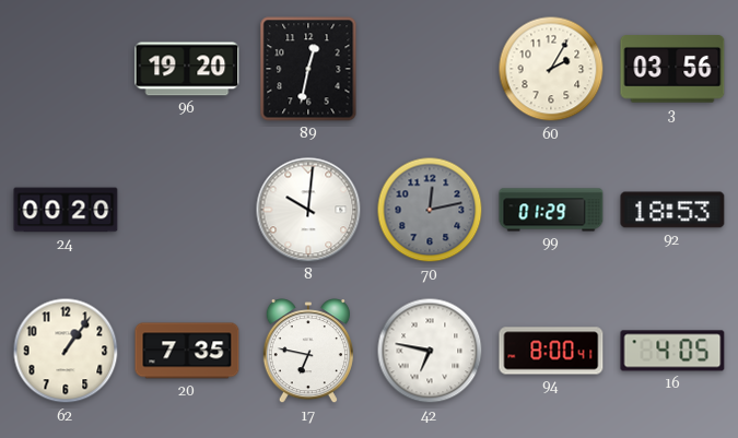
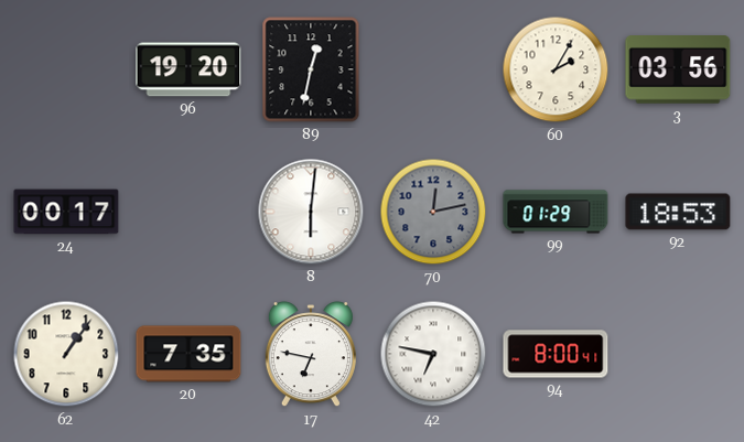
24: 00:20 -> 00:17 (66, 212)
8: 10:01 -> 6:01 (311, 212)
16: 4:05 -> none (672, 351)
